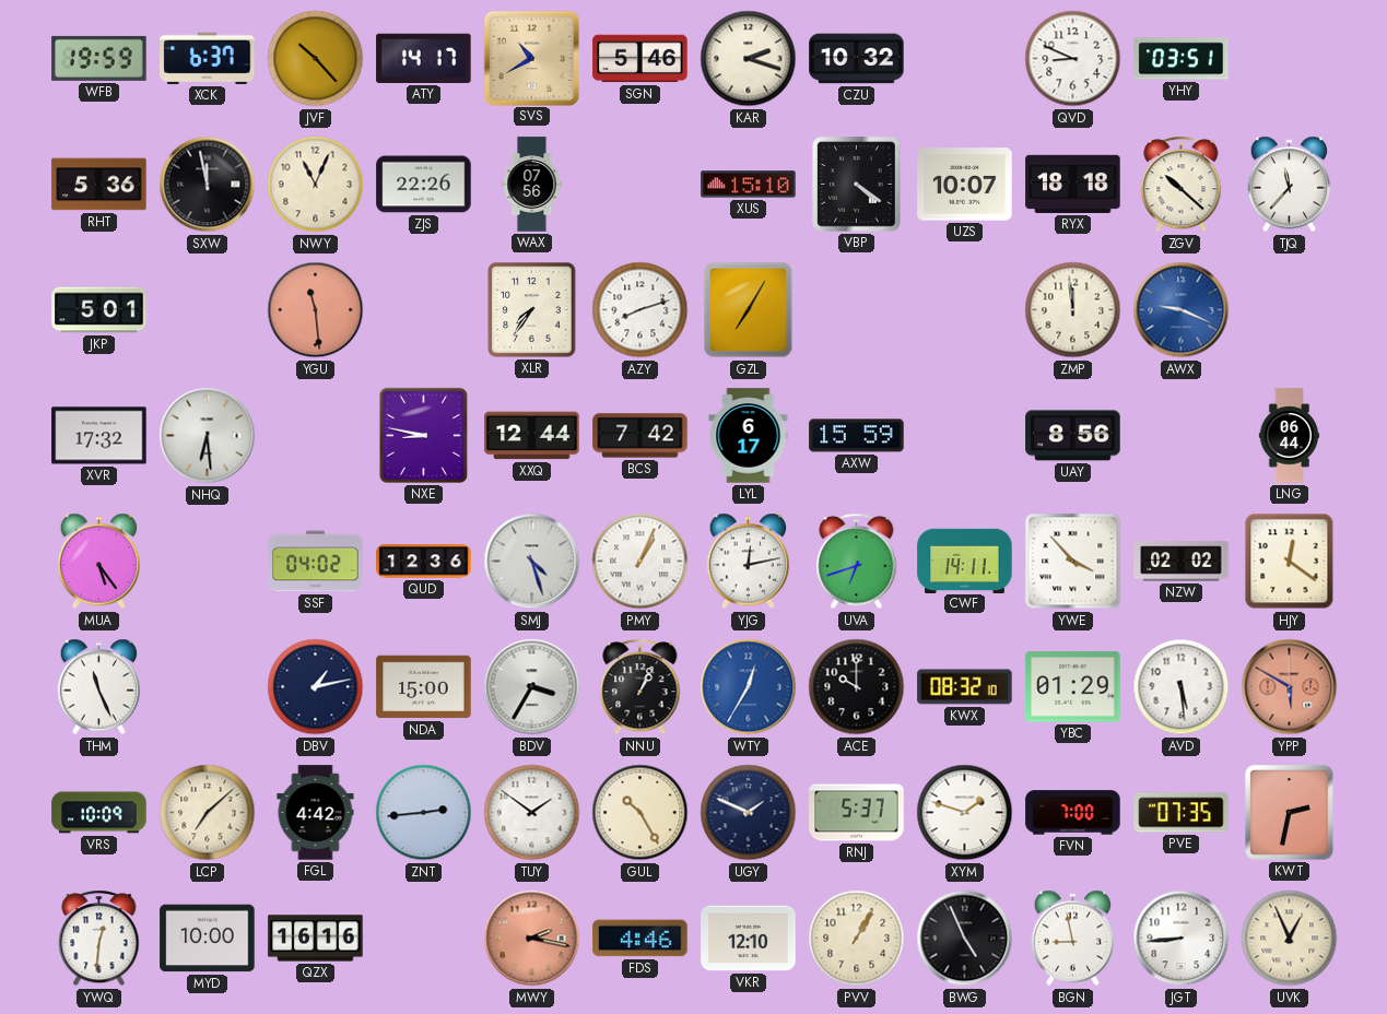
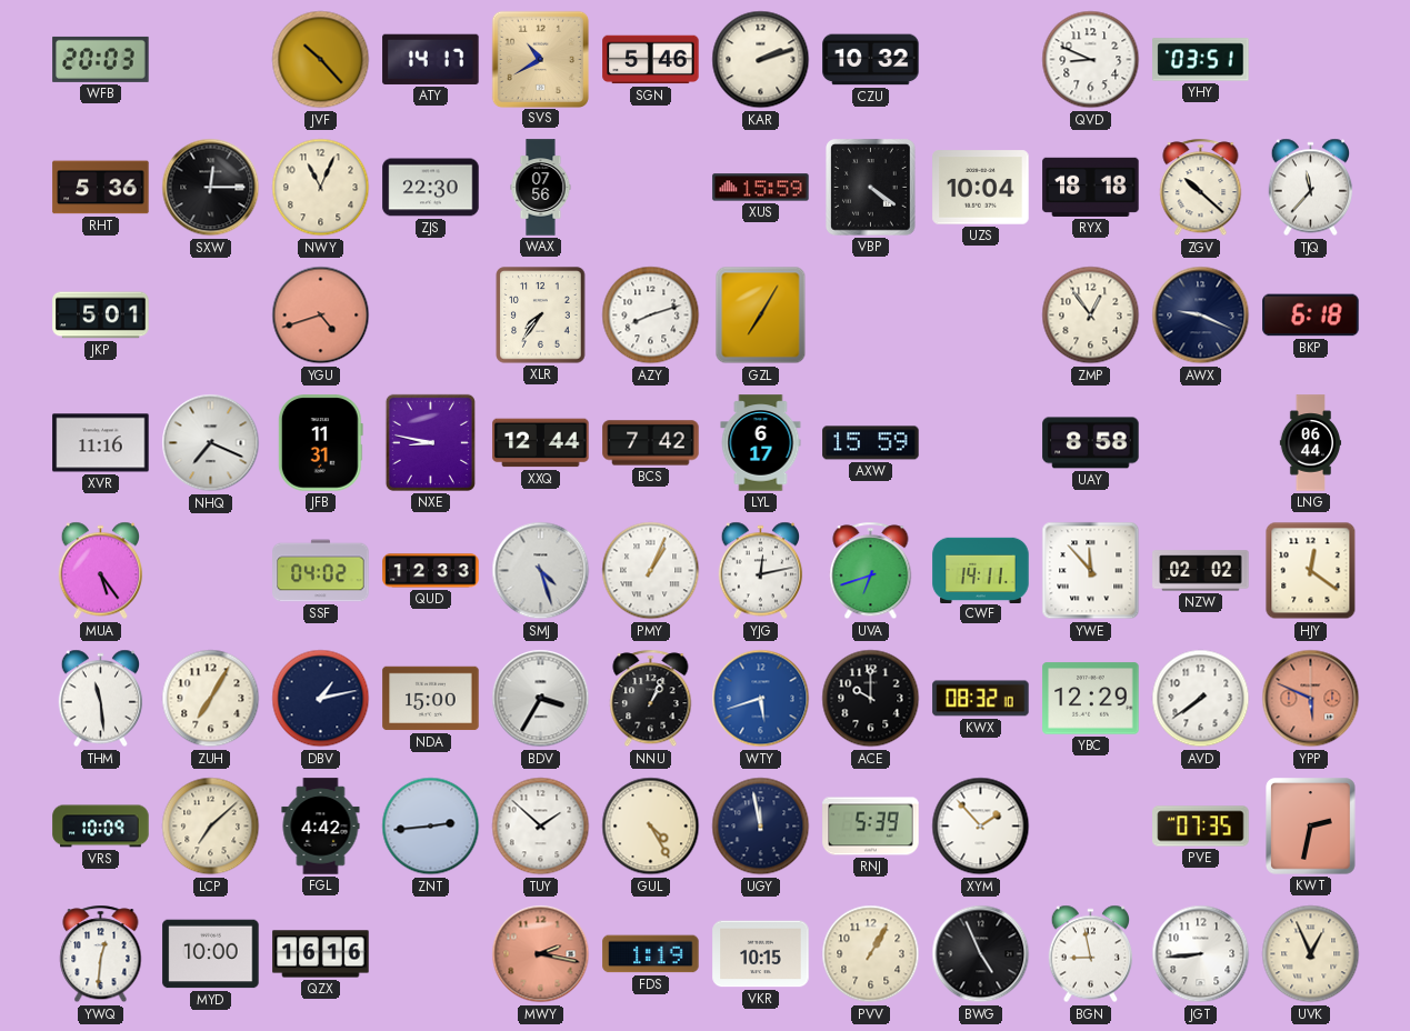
WFB: 19:59 -> 20:03 (101, 59)
XCK: 6:37 -> none (208, 58)
KAR: 2:18 -> 2:12 (761, 60)
SXW: 11:58 -> 12:15 (211, 188)
ZJS: 22:26 -> 22:30 (431, 188)
XUS: 15:10 -> 15:59 (761, 188)
UZS: 10:07 -> 10:04 (981, 188)
YGU: 11:29 -> 4:42 (321, 316)
ZMP: 11:59 -> 12:54 (1091, 316)
AWX dial: blue -> navy (1201, 316)
BKP: none -> 6:18 (1311, 316)
XVR: 17:32 -> 11:16 (101, 443)
NHQ: 6:29 -> 7:19 (211, 443)
JFB: none -> 11:31 (320, 443)
UAY: 8:56 -> 8:58 (1091, 443)
QUD: 12:36 -> 12:33 (431, 571)
YWE: 3:53 -> 11:53 (1091, 571)
THM: 11:26 -> 11:29 (101, 699)
ZUH: none -> 7:05 (211, 699)
WTY: 12:35 -> 5:42 (761, 699)
YBC: 01:29 -> 12:29 (1091, 699)
AVD: 5:29 -> 7:39 (1201, 699)
YPP: 5:50 -> 5:49 (1311, 699)
TUY: 1:51 -> 1:52 (541, 827)
GUL: 10:25 -> 4:25 (651, 827)
UGY: 1:49 -> 11:58 (761, 827)
RNJ: 5:37 -> 5:39 (871, 827)
XYM: 1:48 -> 1:53 (981, 827)
FVN: 7:00 -> none (1073, 813)
FDS: 4:46 -> 1:19 (651, 954)
VKR: 12:10 -> 10:15 (761, 954)
